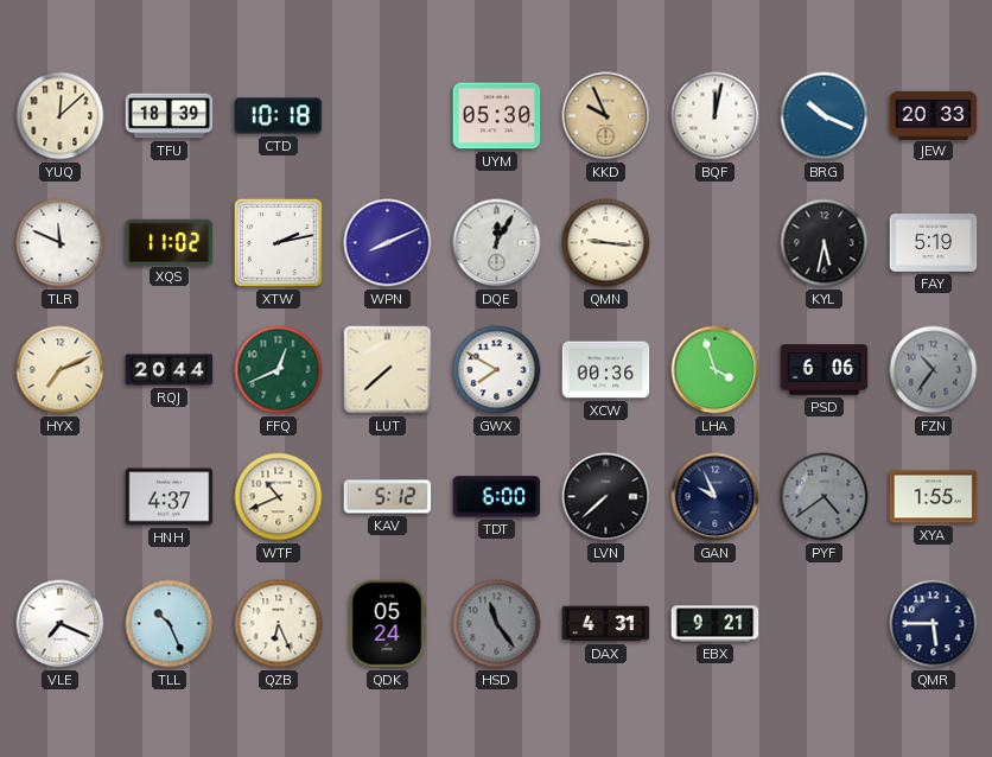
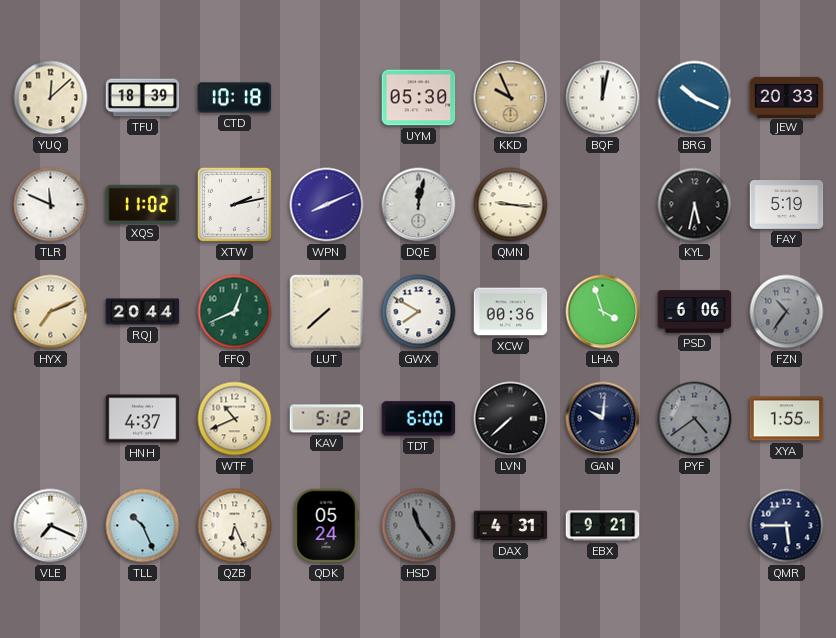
DQE: 12:05 -> 12:02 (419, 205)
GAN: 9:56 -> 10:01 (603, 419)
